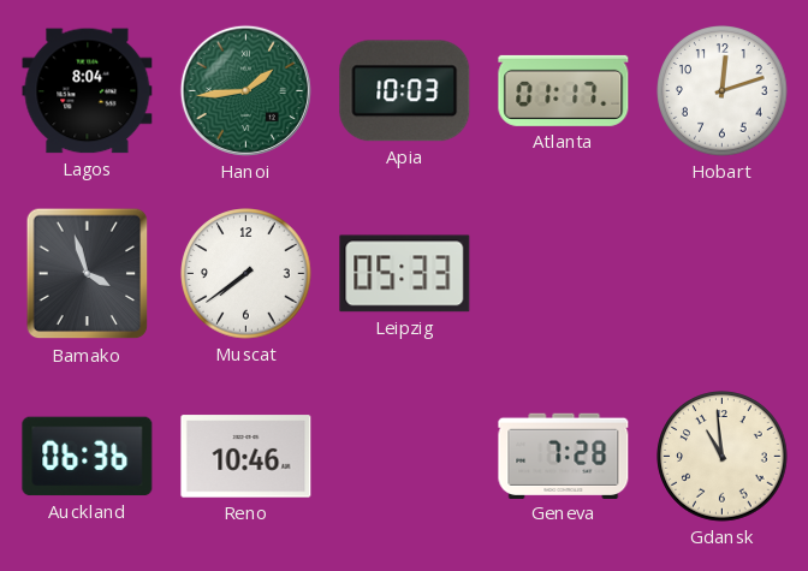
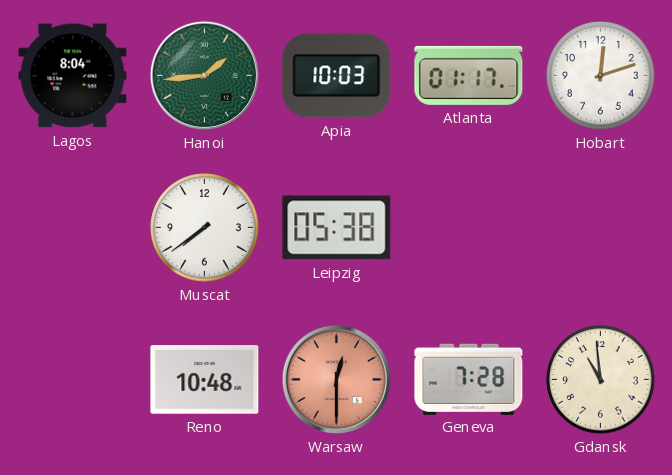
Bamako: 3:57 -> none (88, 274)
Leipzig: 05:33 -> 05:38 (337, 228)
Auckland: 06:36 -> none (88, 457)
Reno: 10:46 -> 10:48 (205, 380)
Warsaw: none -> 12:30 (336, 379)
